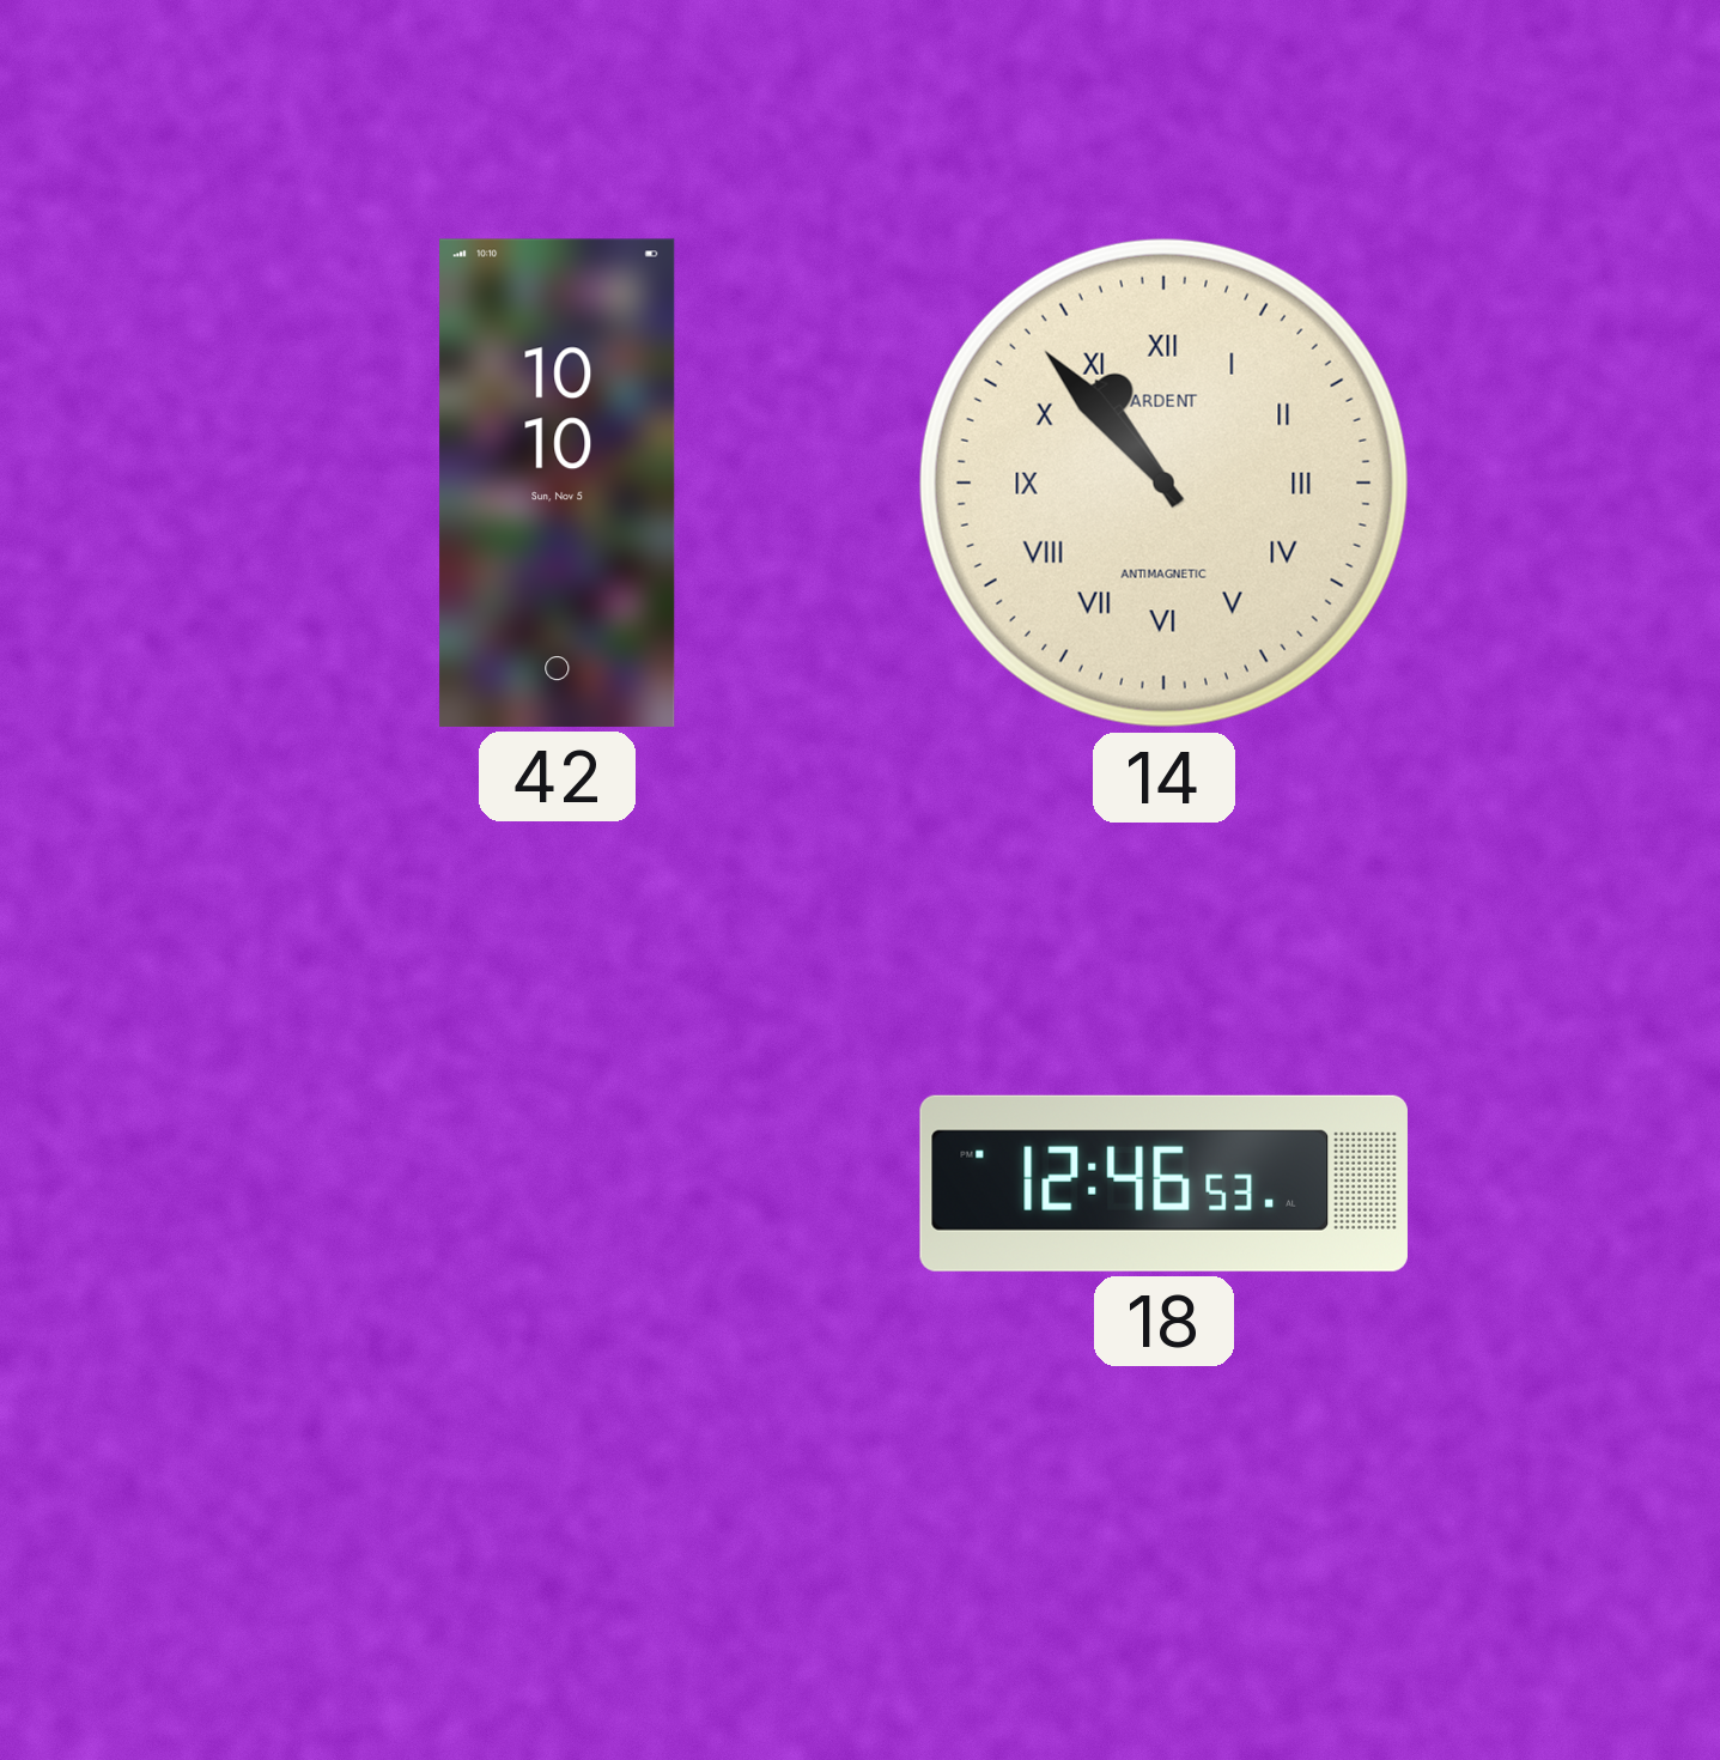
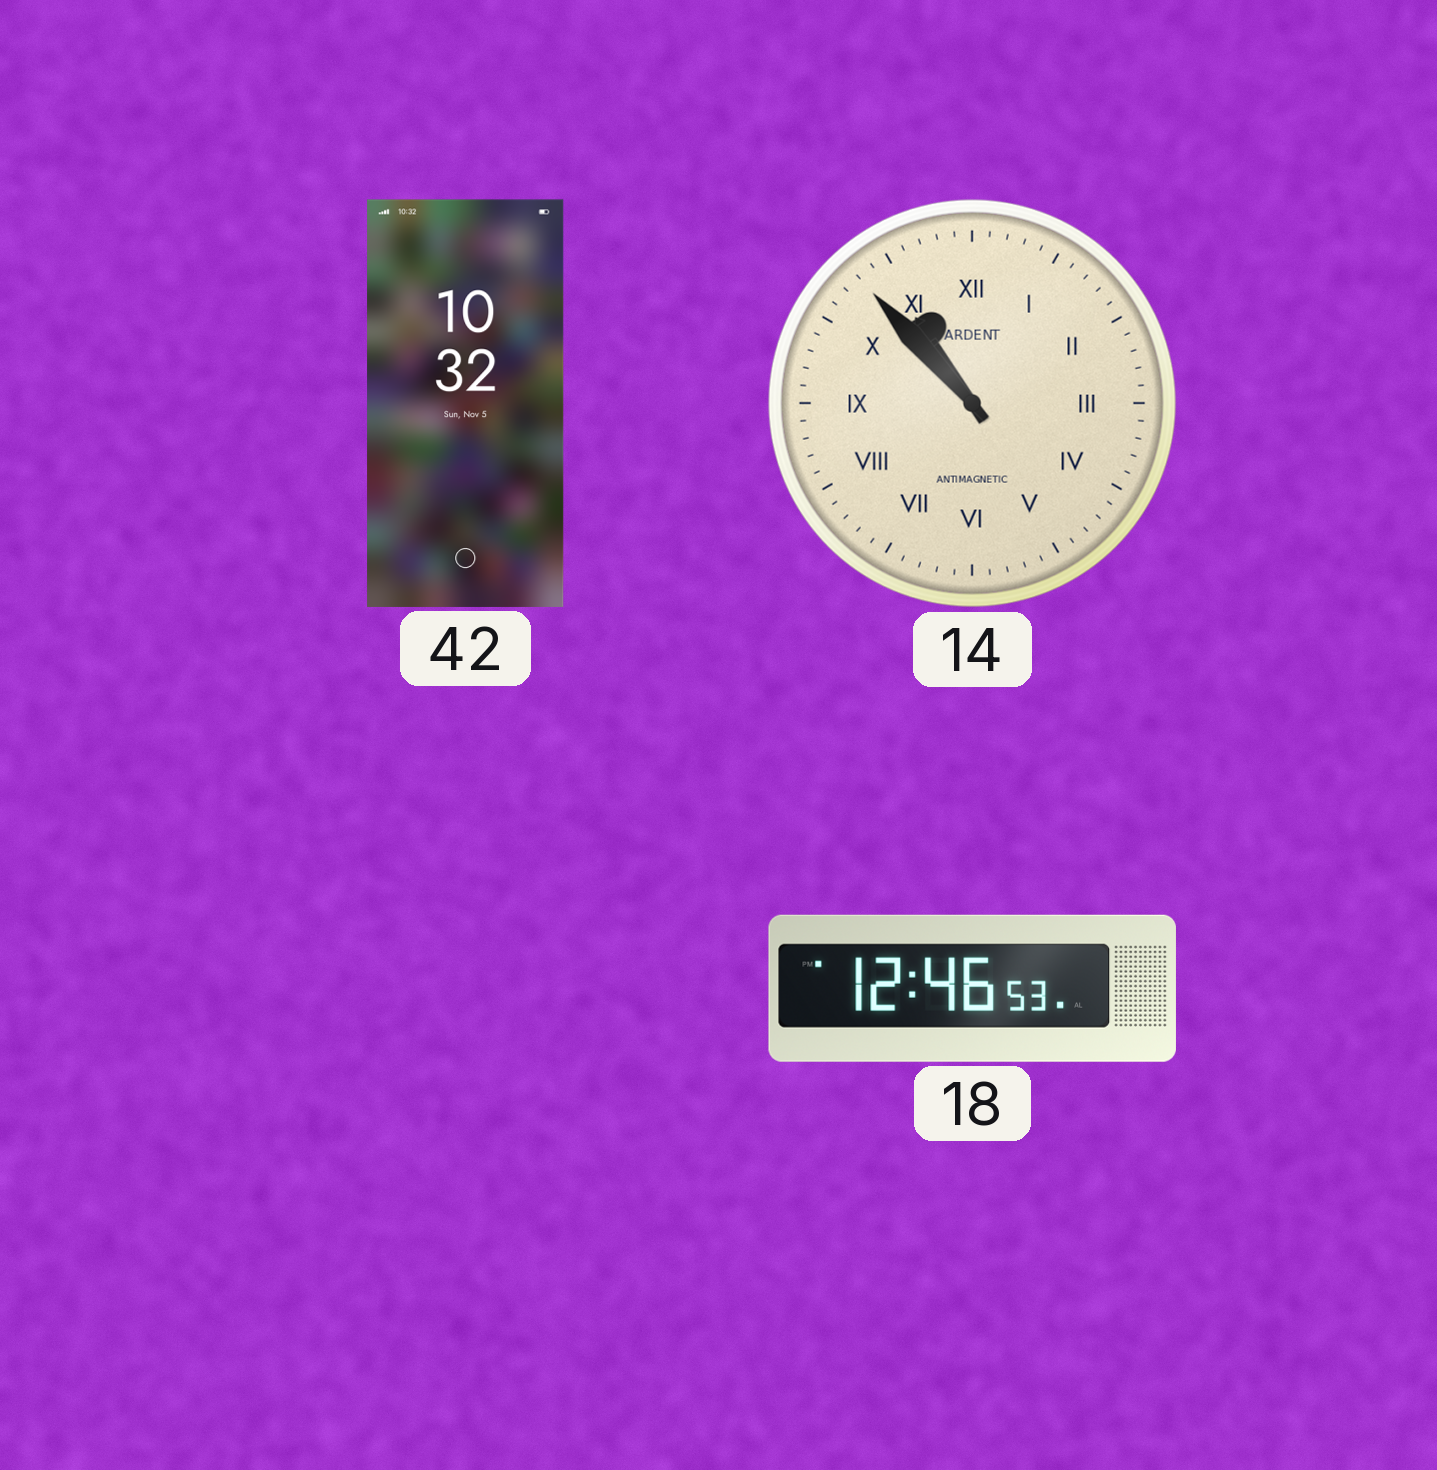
42: 10:10 -> 10:32 (466, 403)
